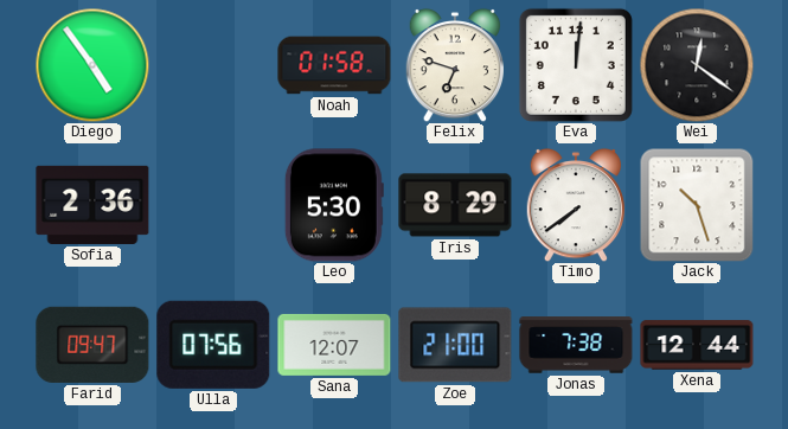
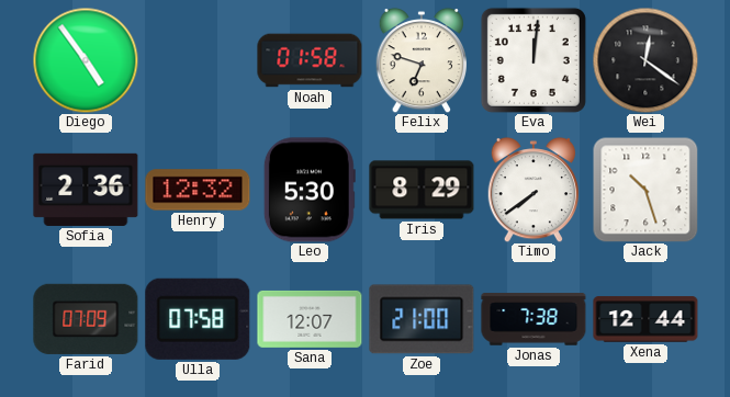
Henry: none -> 12:32 (198, 190)
Farid: 09:47 -> 07:09 (86, 319)
Ulla: 07:56 -> 07:58 (198, 319)
